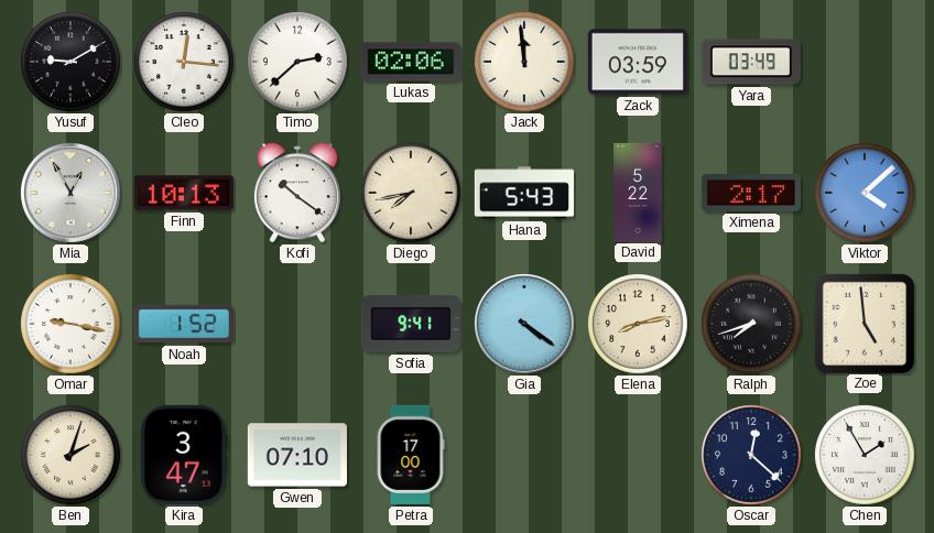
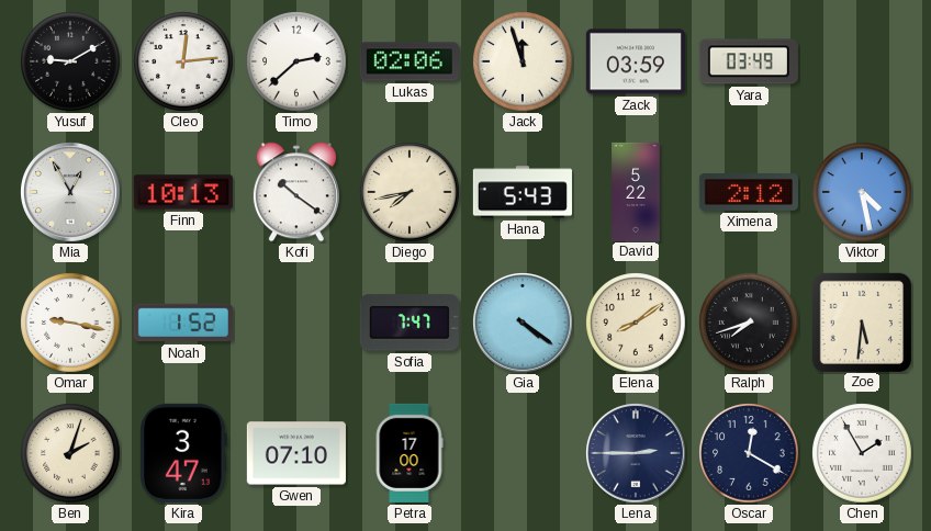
Cleo: 12:16 -> 12:14 (183, 61)
Jack: 11:59 -> 11:57 (523, 61)
Ximena: 2:17 -> 2:12 (749, 193)
Viktor: 4:08 -> 4:28 (862, 192)
Sofia: 9:41 -> 7:47 (410, 323)
Elena: 8:13 -> 8:09 (636, 323)
Zoe: 4:59 -> 5:31 (861, 321)
Lena: none -> 2:45 (637, 454)
Oscar: 12:22 -> 12:20 (749, 453)
